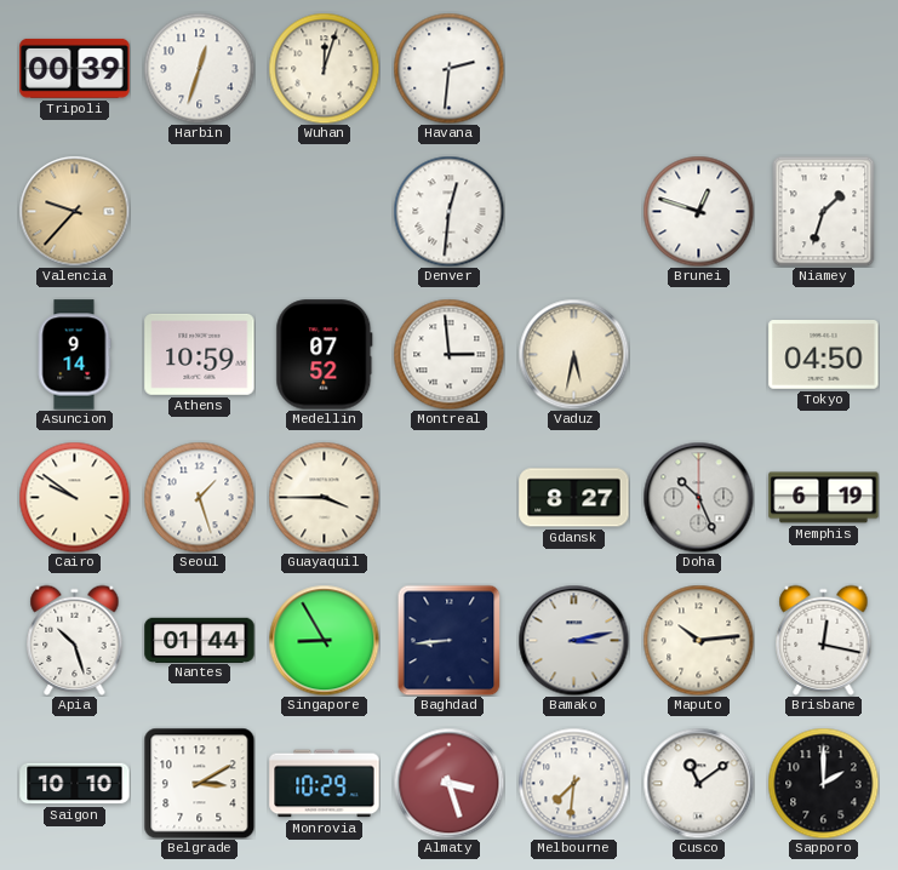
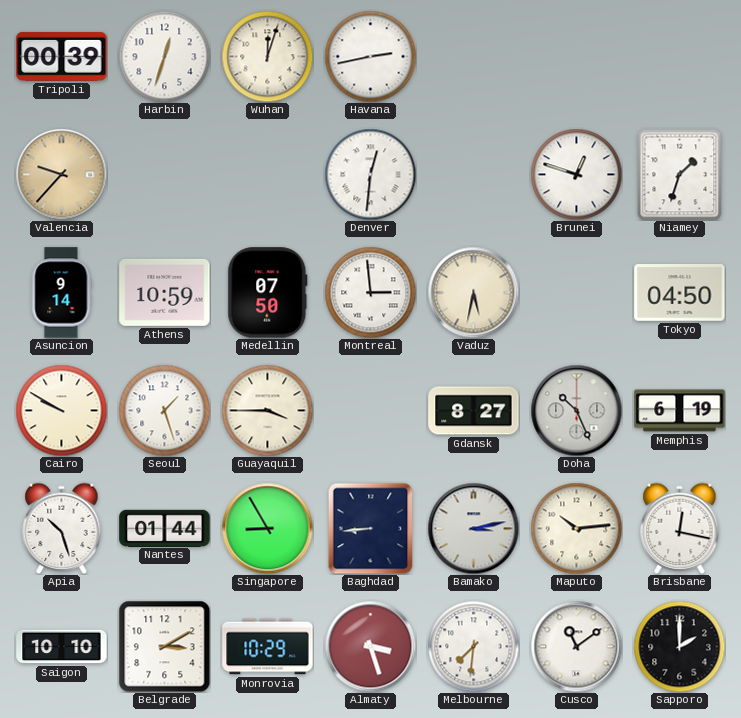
Havana: 2:31 -> 2:43 (370, 56)
Medellin: 07:52 -> 07:50 (268, 293)
Cairo: 9:51 -> 9:50 (61, 410)
